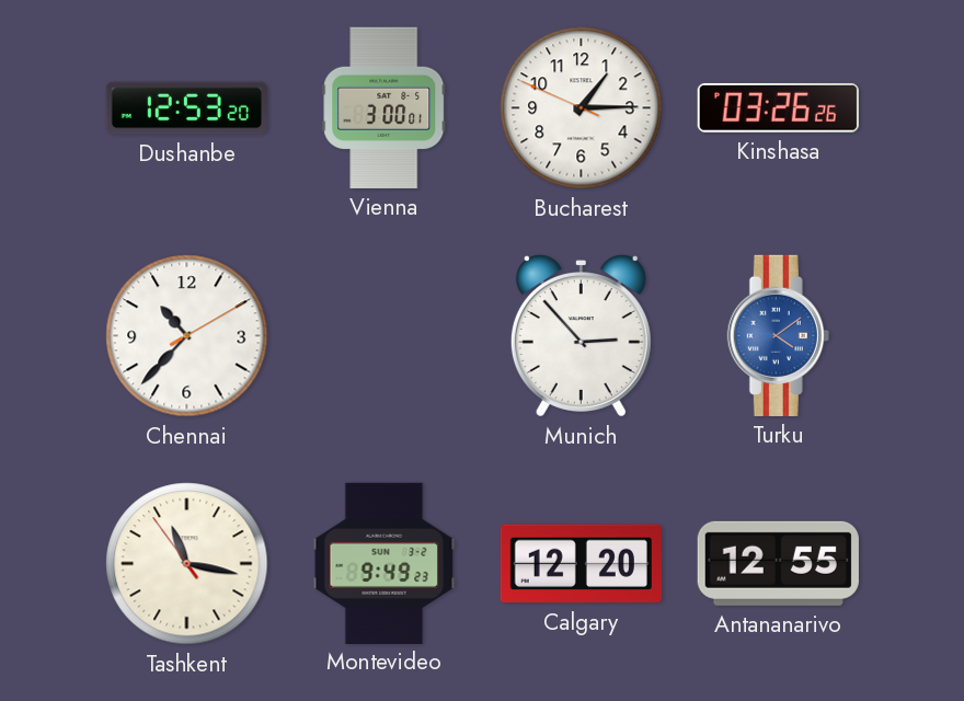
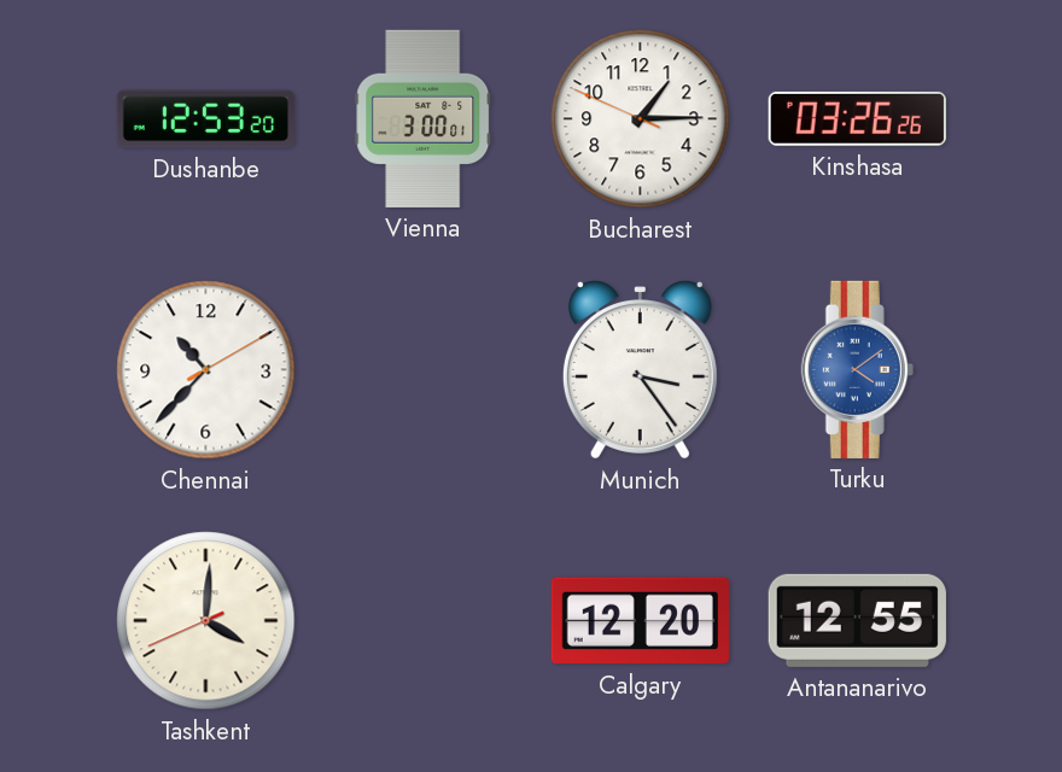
Munich: 2:53 -> 3:24 (640, 370)
Tashkent: 11:16 -> 4:00 (206, 621)
Montevideo: 9:49 -> none (385, 563)
